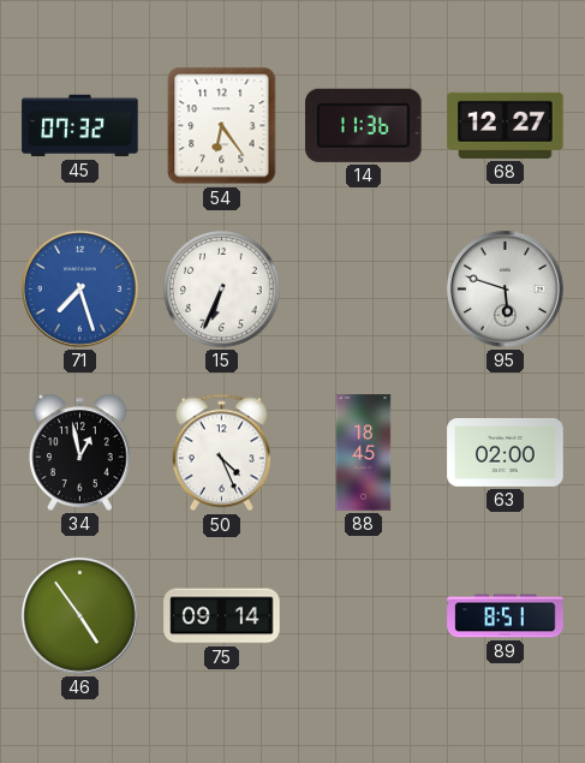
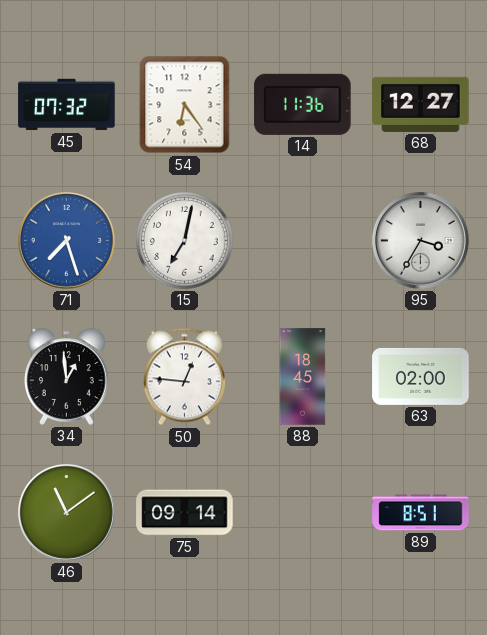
15: 6:34 -> 7:02 (185, 241)
95: 5:48 -> 3:35 (420, 240)
34: 12:58 -> 12:59 (67, 376)
50: 4:26 -> 12:46 (184, 377)
46: 4:54 -> 11:09 (66, 512)
